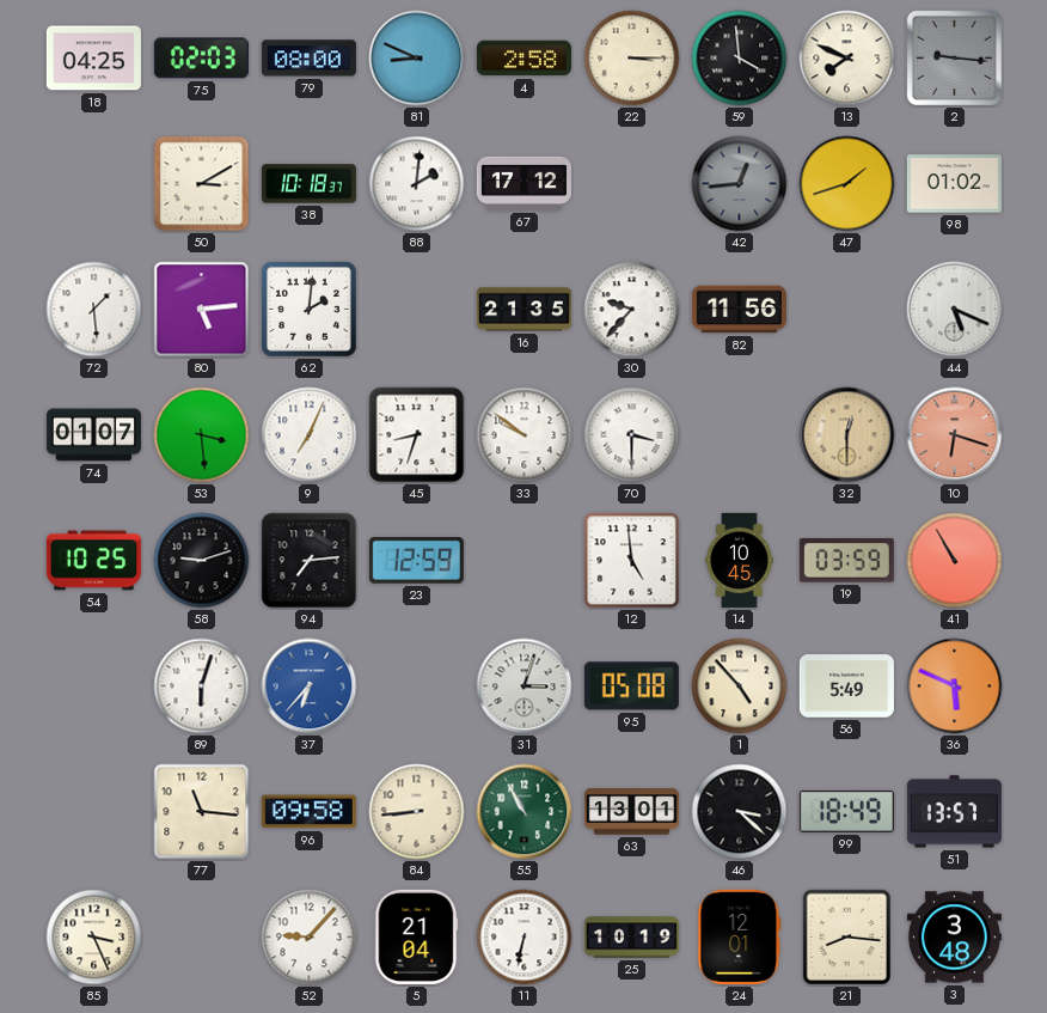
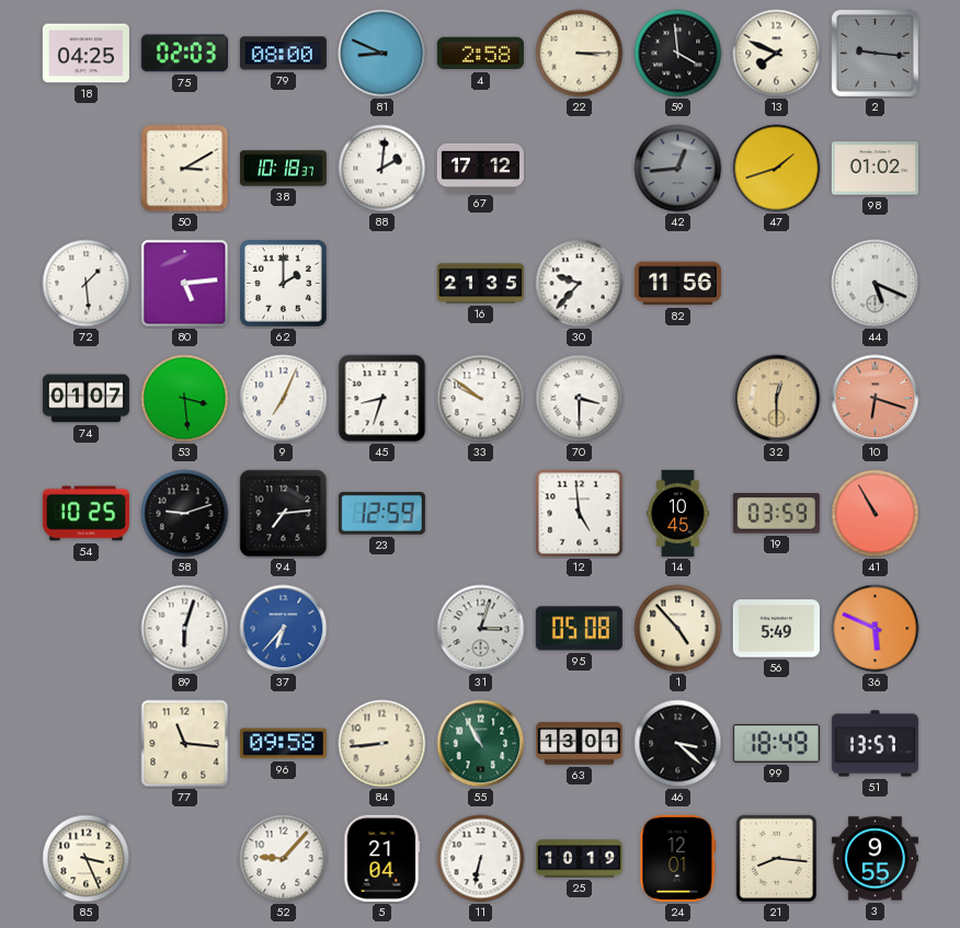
62: 2:01 -> 2:00 (283, 283)
3: 3:48 -> 9:55 (875, 859)
